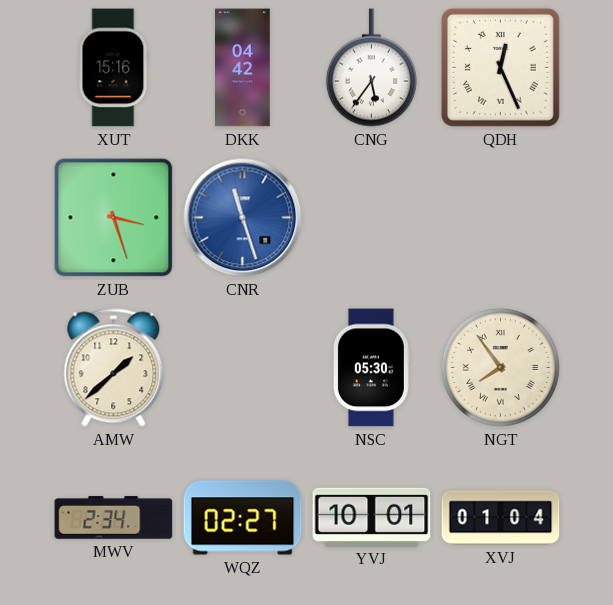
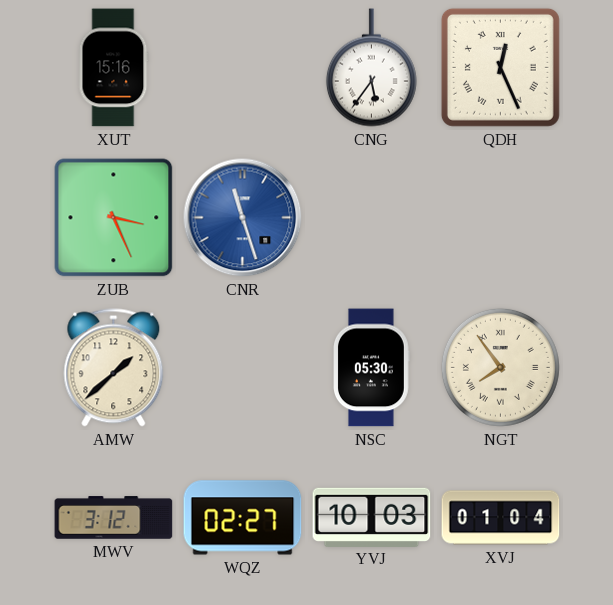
DKK: 04:42 -> none (243, 68)
ZUB: 3:27 -> 3:26 (114, 218)
MWV: 2:34 -> 3:12 (114, 518)
YVJ: 10:01 -> 10:03 (372, 517)
